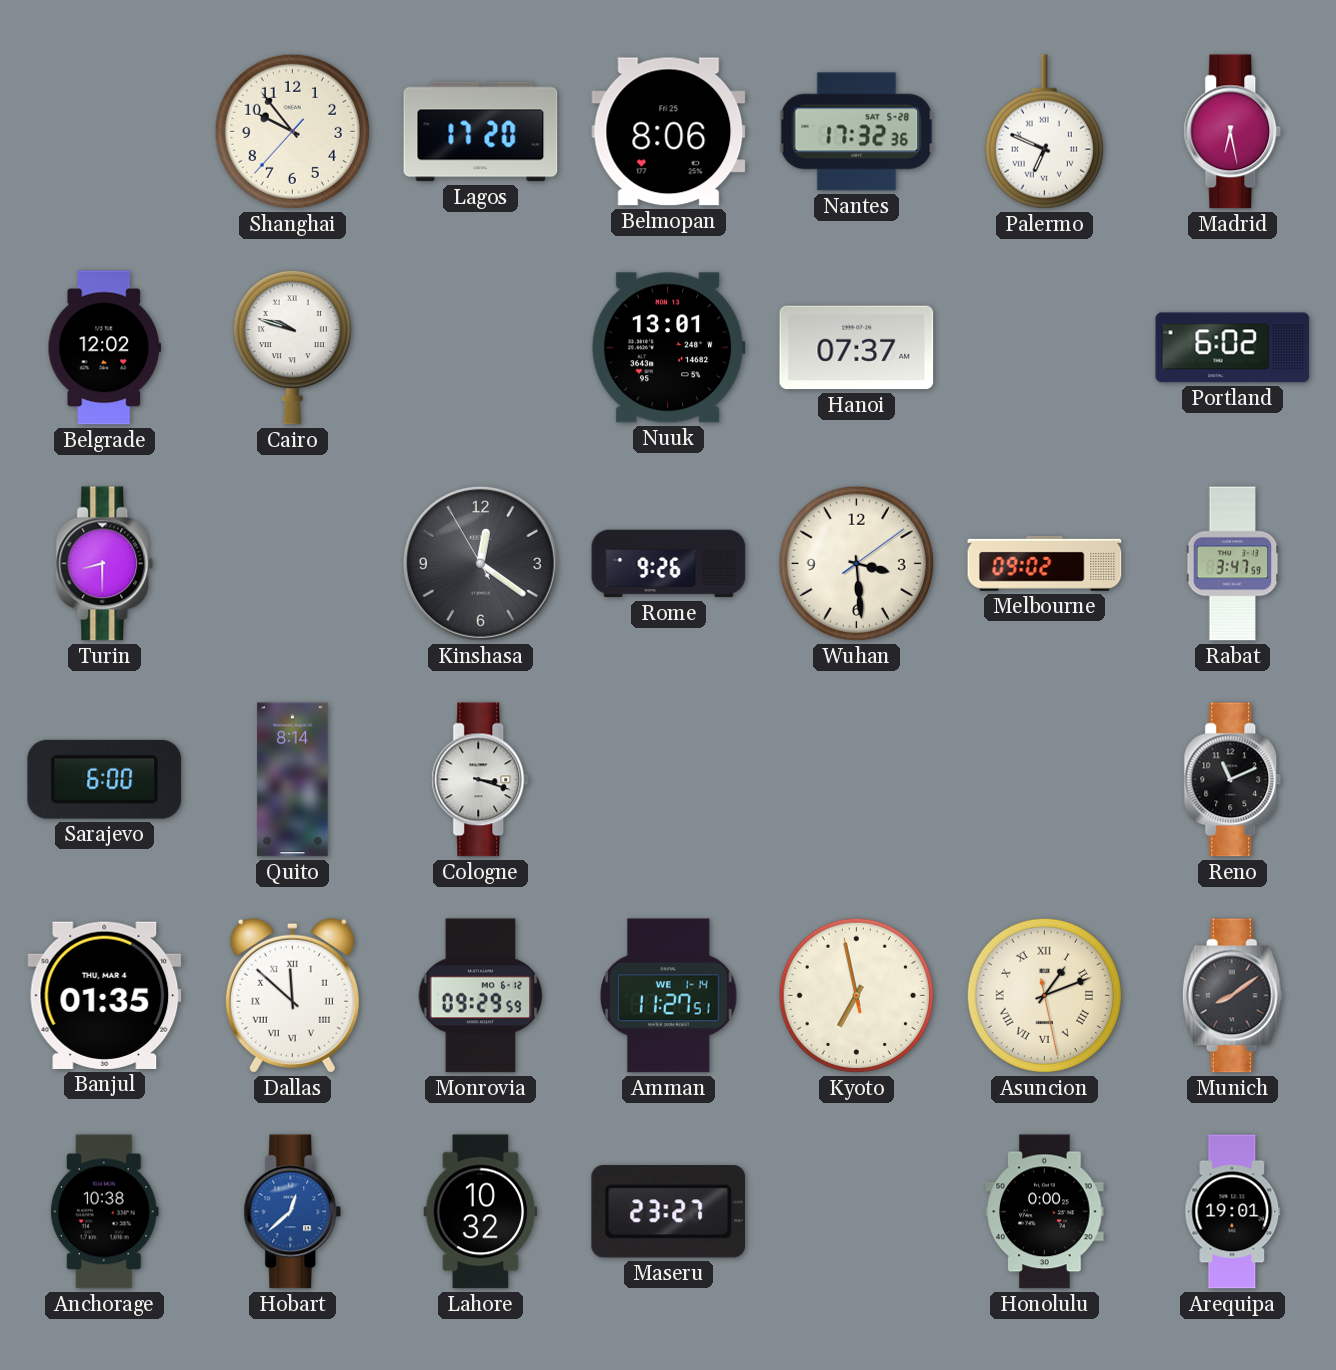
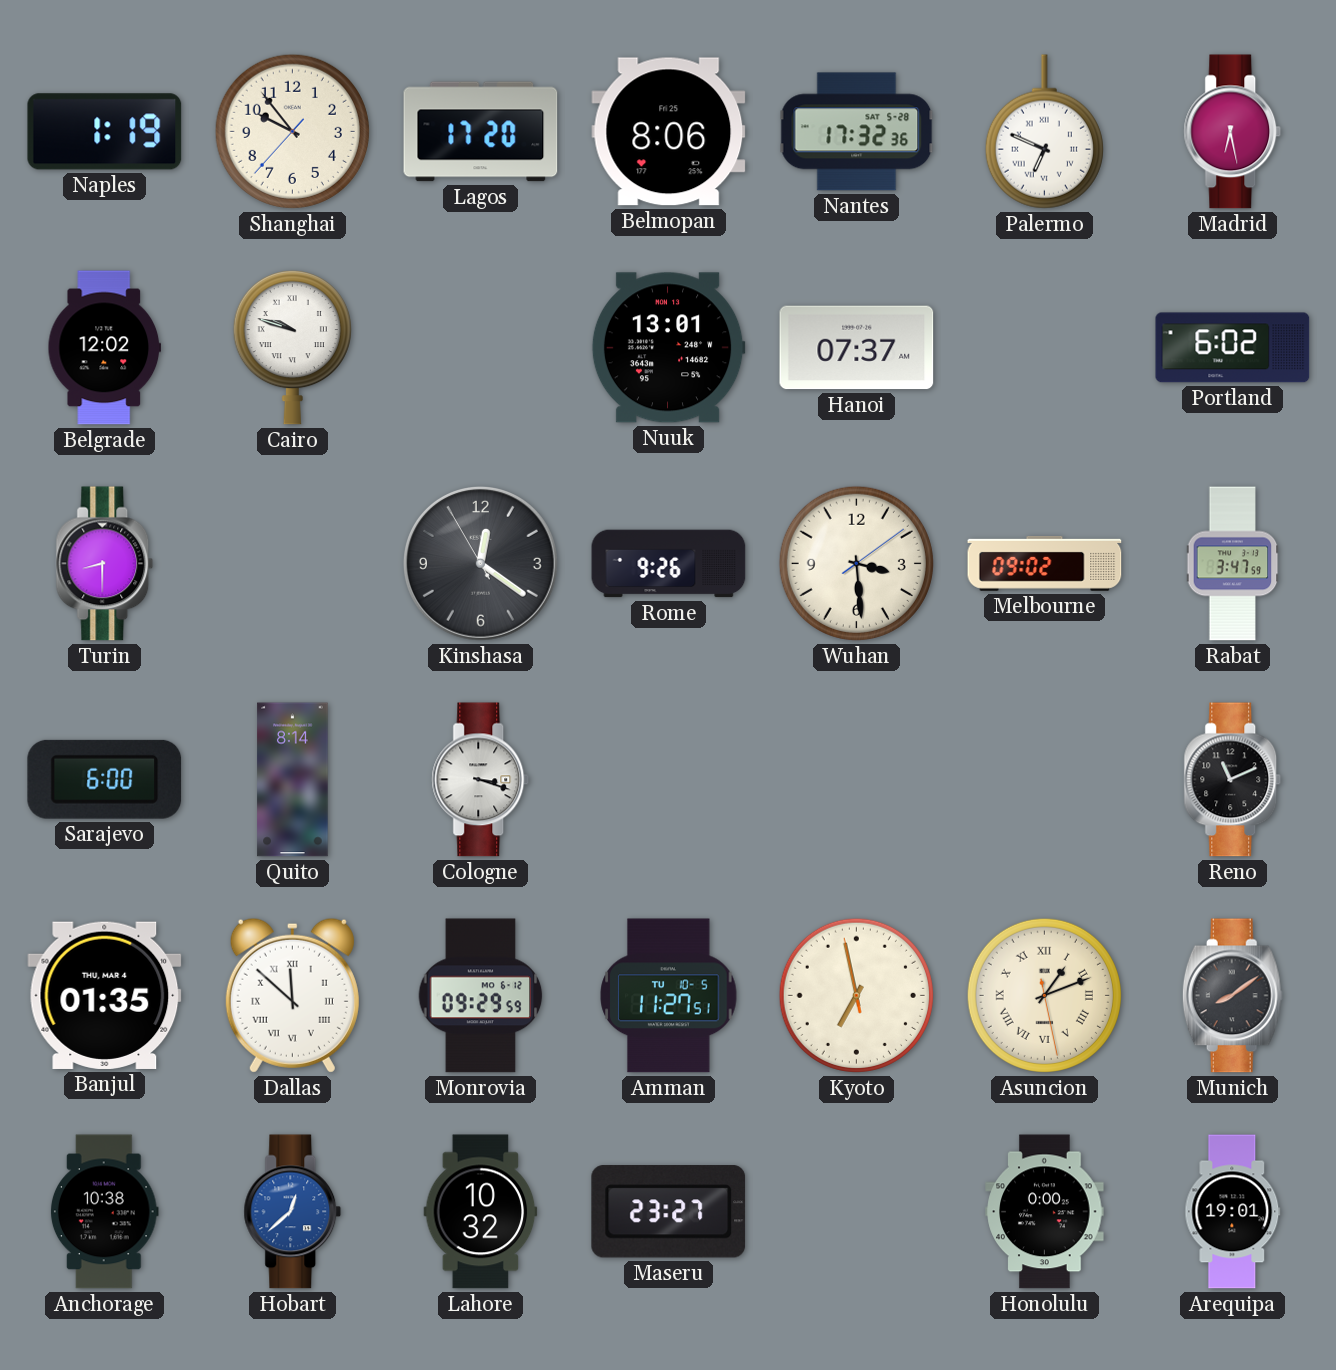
Naples: none -> 1:19 (105, 132)
Amman date: WE 1-14 -> TU 10-5 (669, 996)
